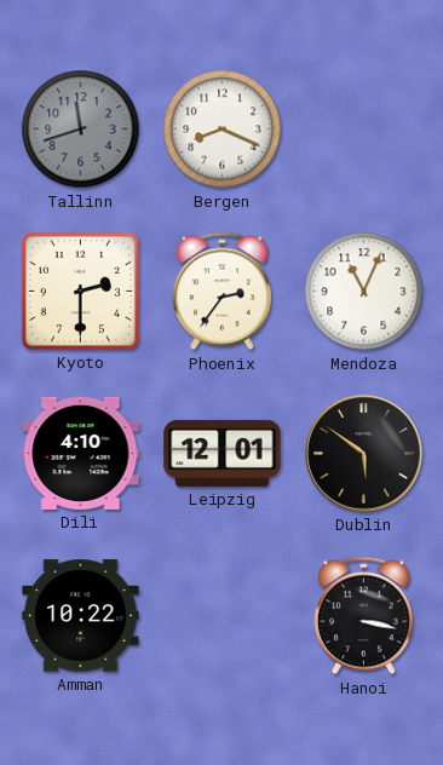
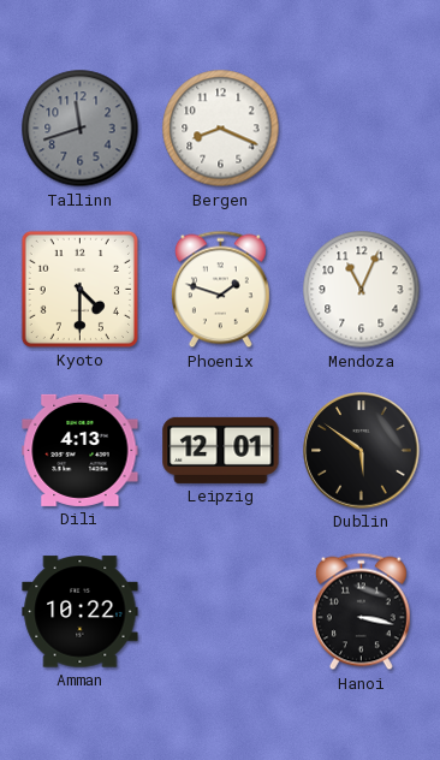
Kyoto: 2:30 -> 4:30 (79, 289)
Phoenix: 2:36 -> 1:48 (220, 290)
Dili: 4:10 -> 4:13 (81, 450)
